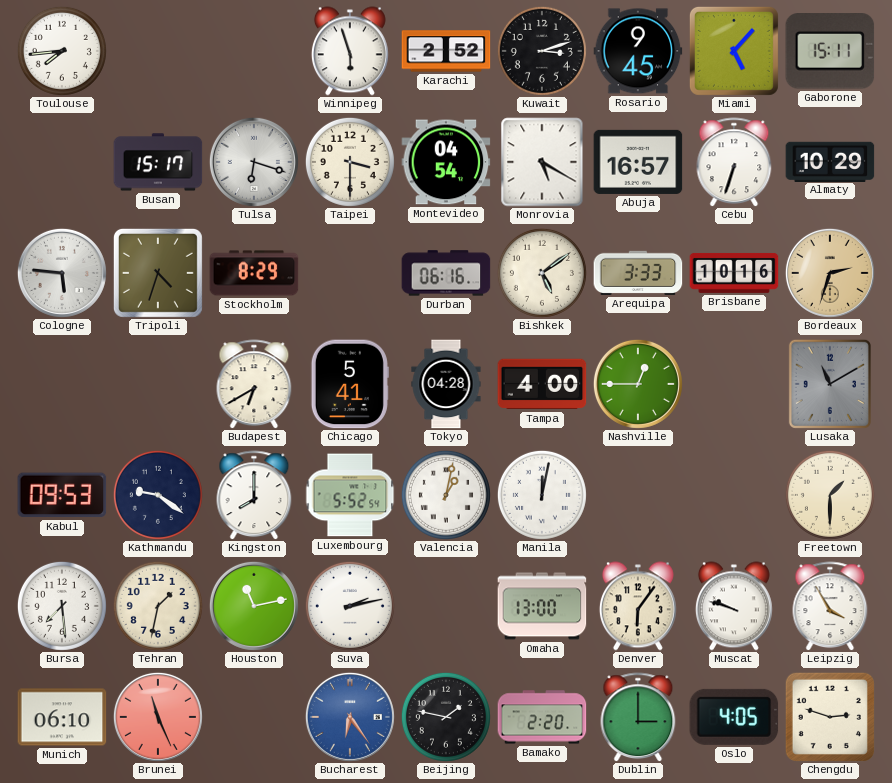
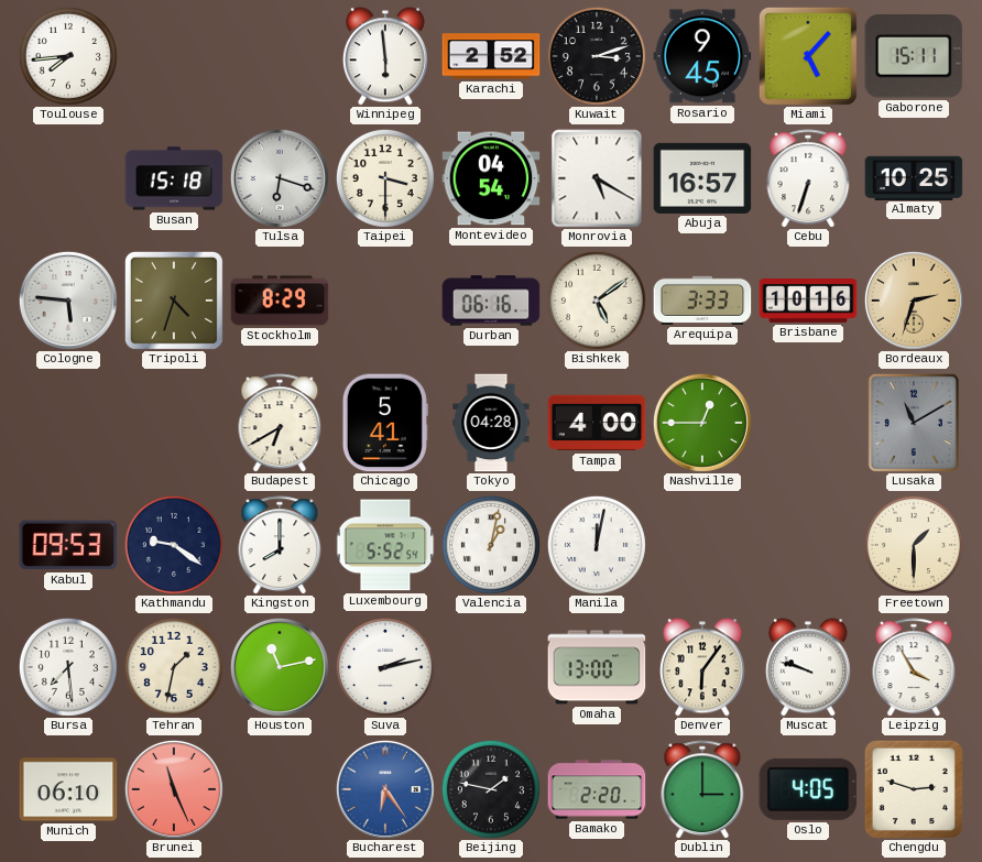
Winnipeg: 5:57 -> 5:59 (385, 56)
Busan: 15:17 -> 15:18 (174, 178)
Almaty: 10:29 -> 10:25 (914, 177)
